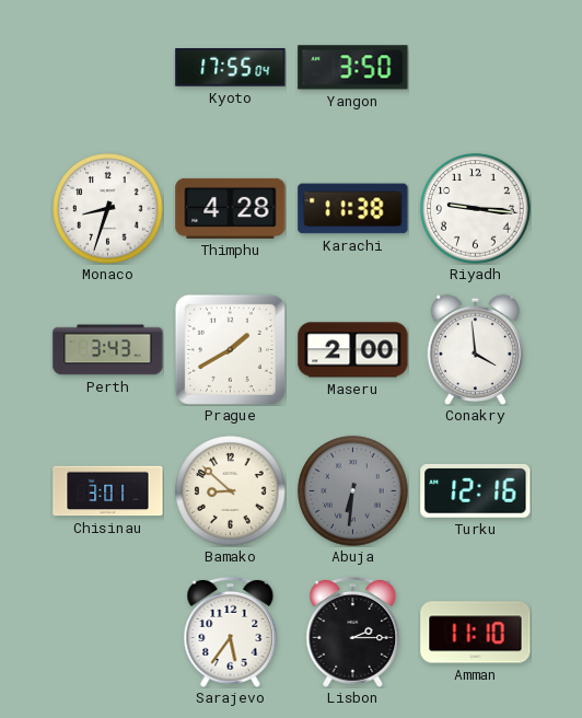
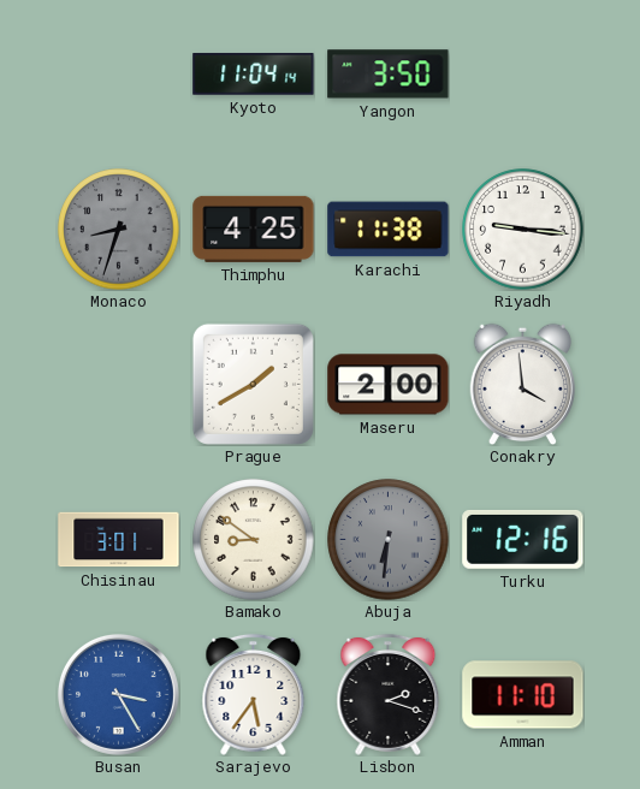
Kyoto: 17:55 -> 11:04 (254, 75)
Monaco dial: white -> grey (119, 230)
Thimphu: 4:28 -> 4:25 (254, 229)
Perth: 3:43 -> none (108, 350)
Bamako: 8:52 -> 8:51 (254, 540)
Busan: none -> 3:25 (118, 694)
Lisbon: 2:15 -> 2:18 (389, 694)
